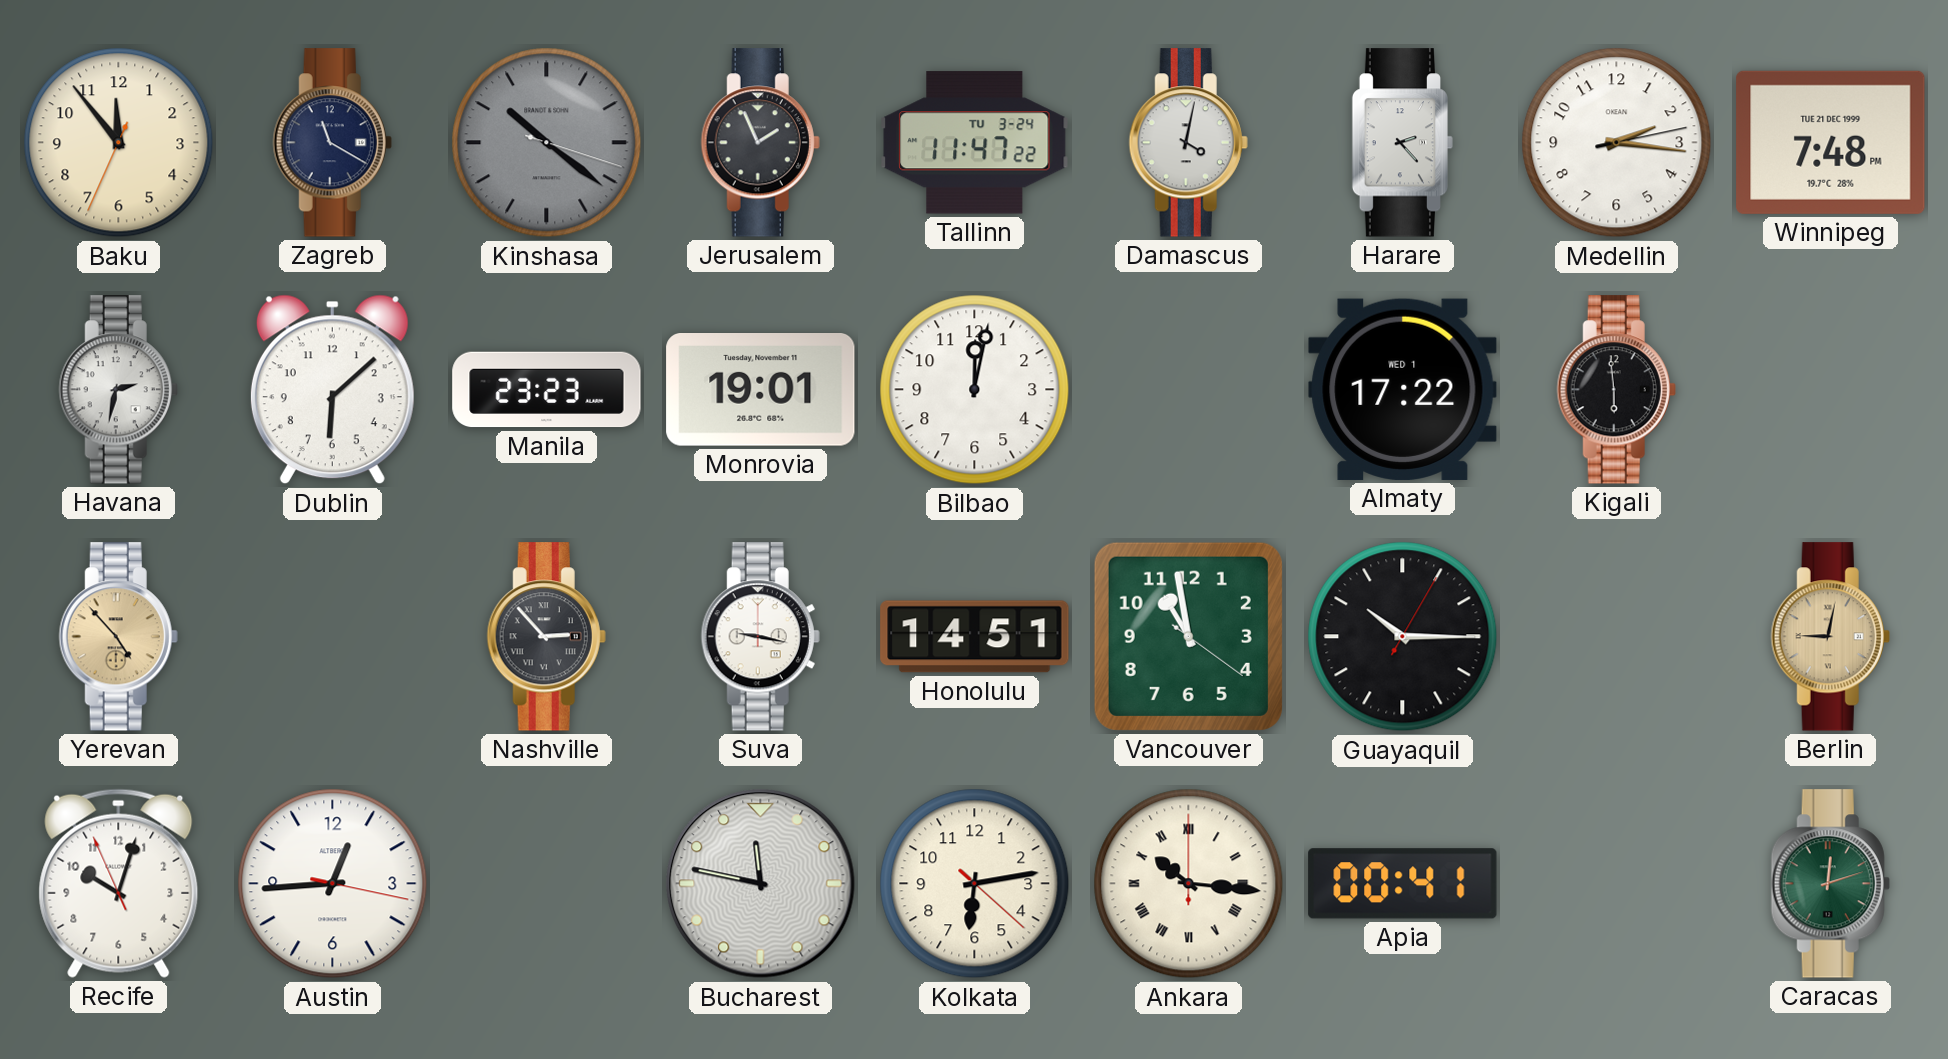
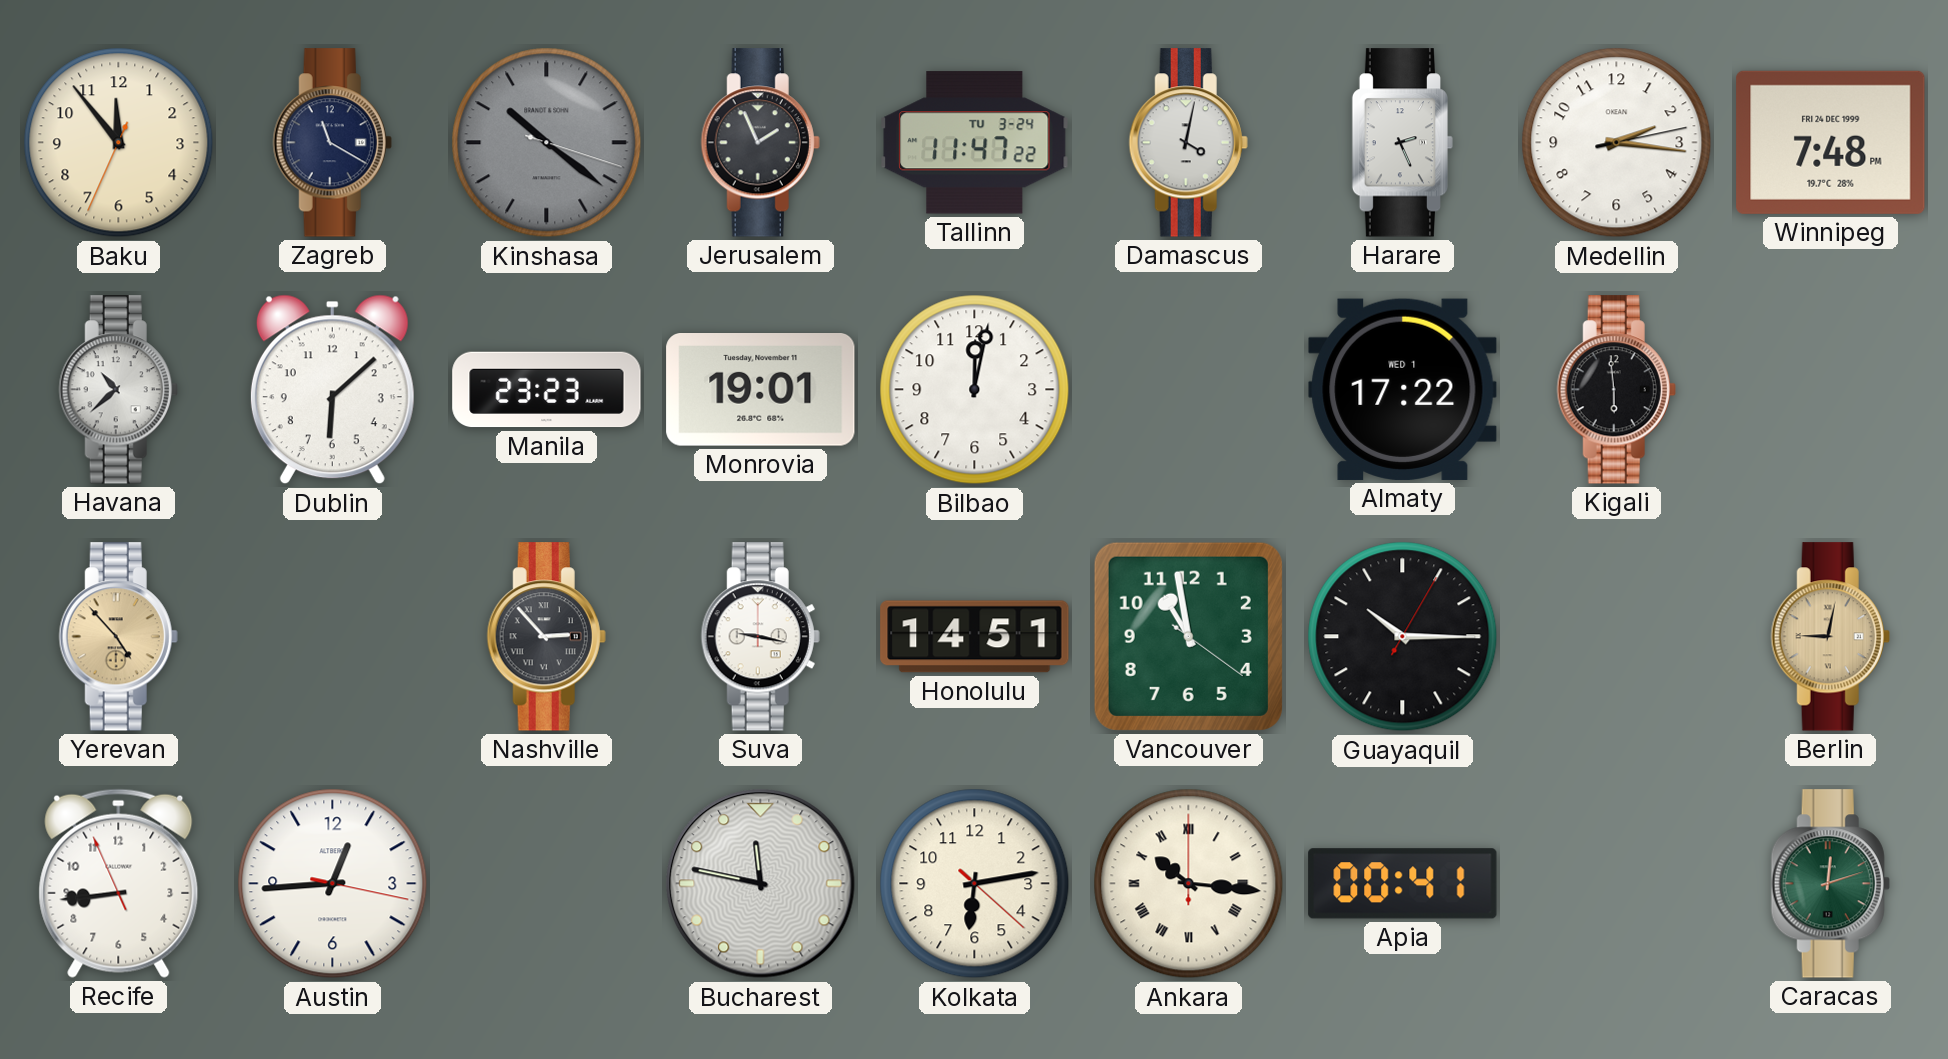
Harare: 2:23 -> 2:26 (1403, 143)
Winnipeg date: TUE 21 DEC 1999 -> FRI 24 DEC 1999 (1831, 142)
Havana: 2:32 -> 10:38 (118, 390)
Recife: 10:02 -> 8:43 (119, 883)
